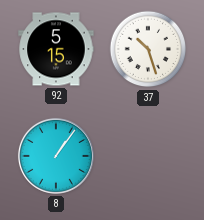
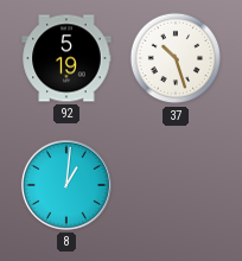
92: 5:15 -> 5:19 (66, 58)
8: 1:06 -> 1:01 (66, 185)
